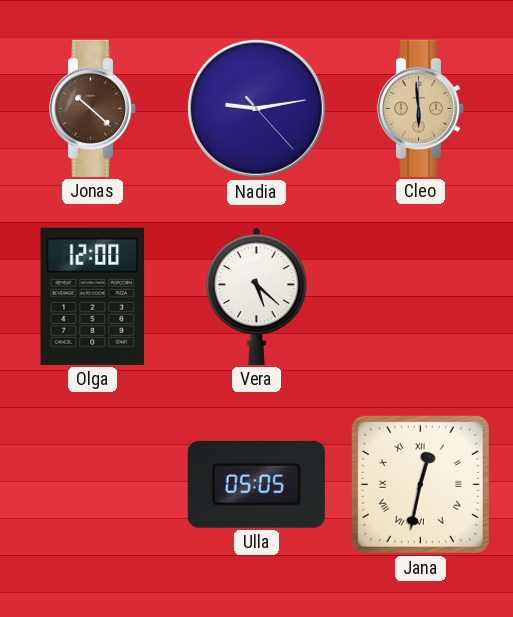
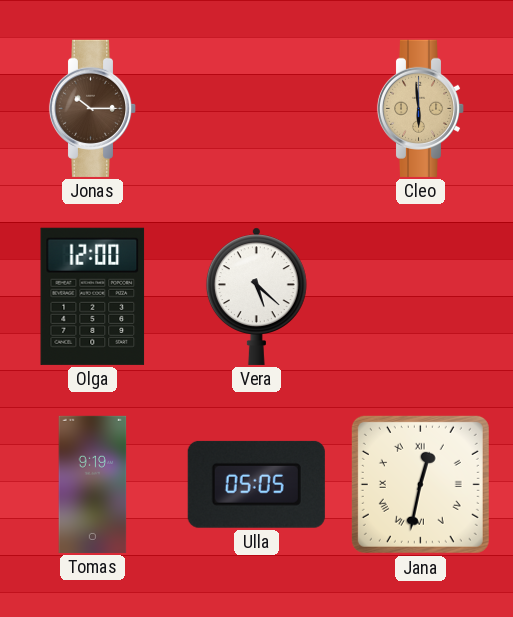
Jonas: 10:22 -> 10:15 (93, 108)
Nadia: 9:13 -> none (256, 108)
Tomas: none -> 9:19 (93, 484)
